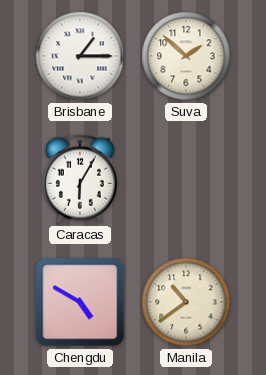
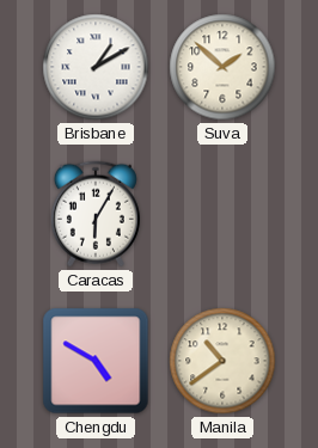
Brisbane: 1:15 -> 1:10 (96, 67)
